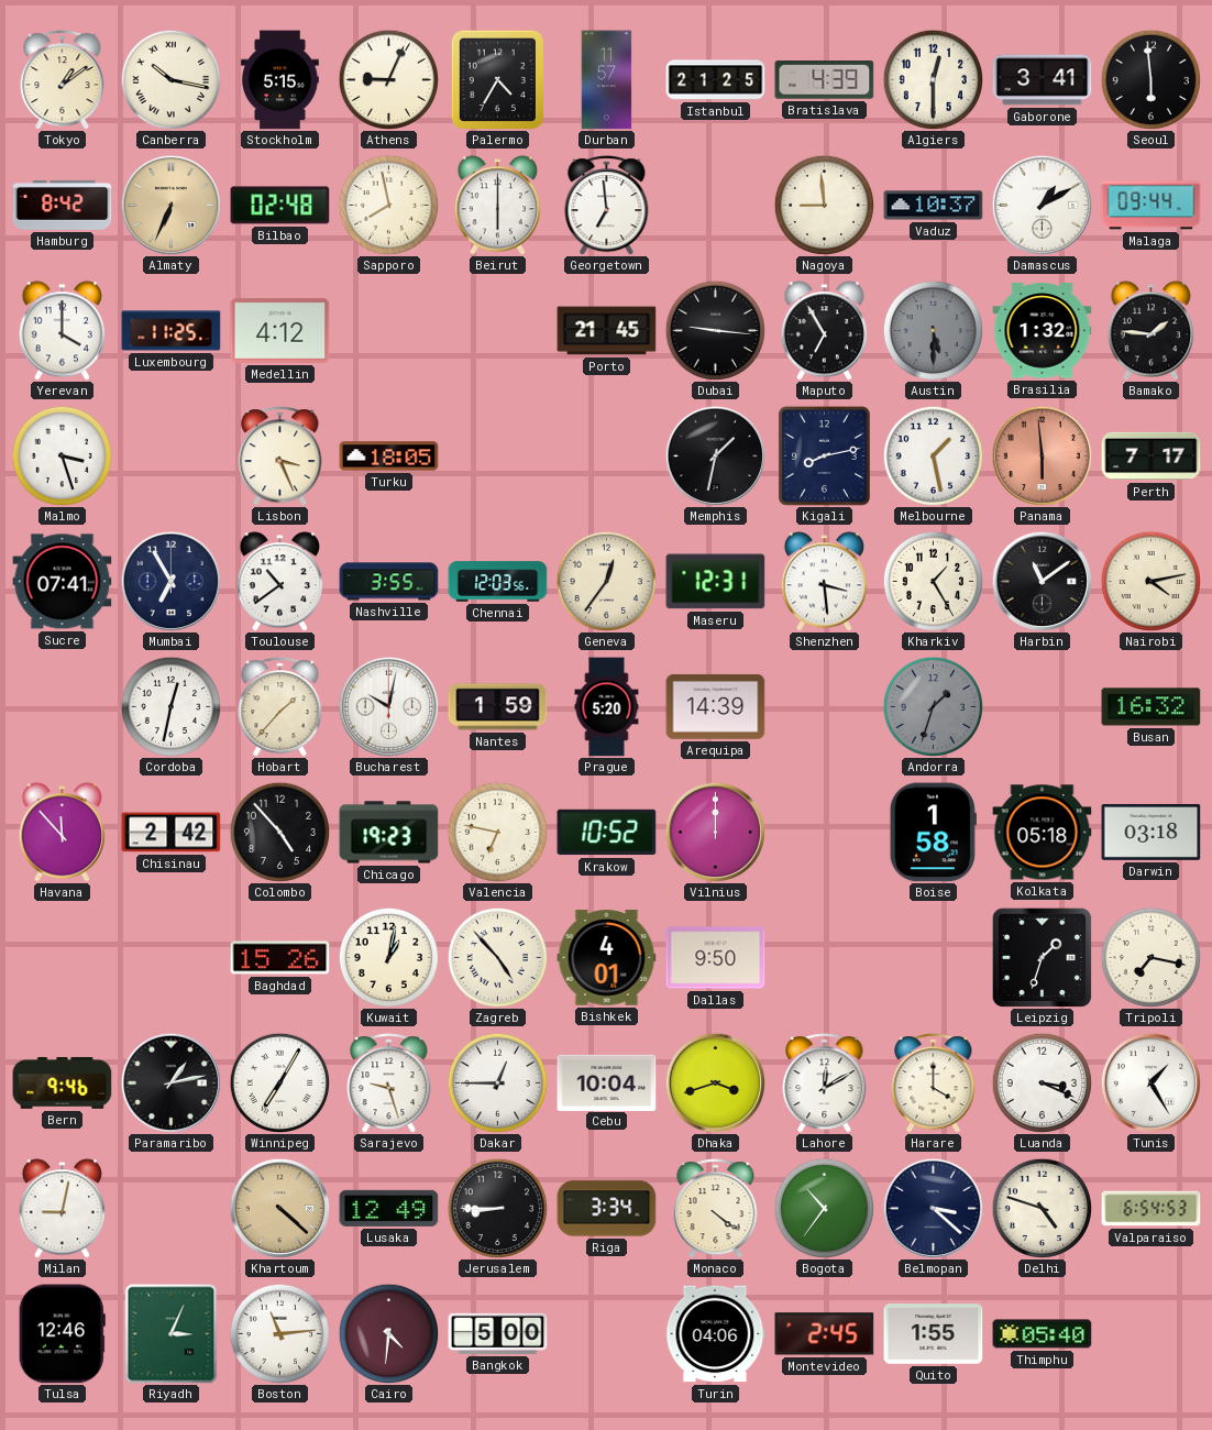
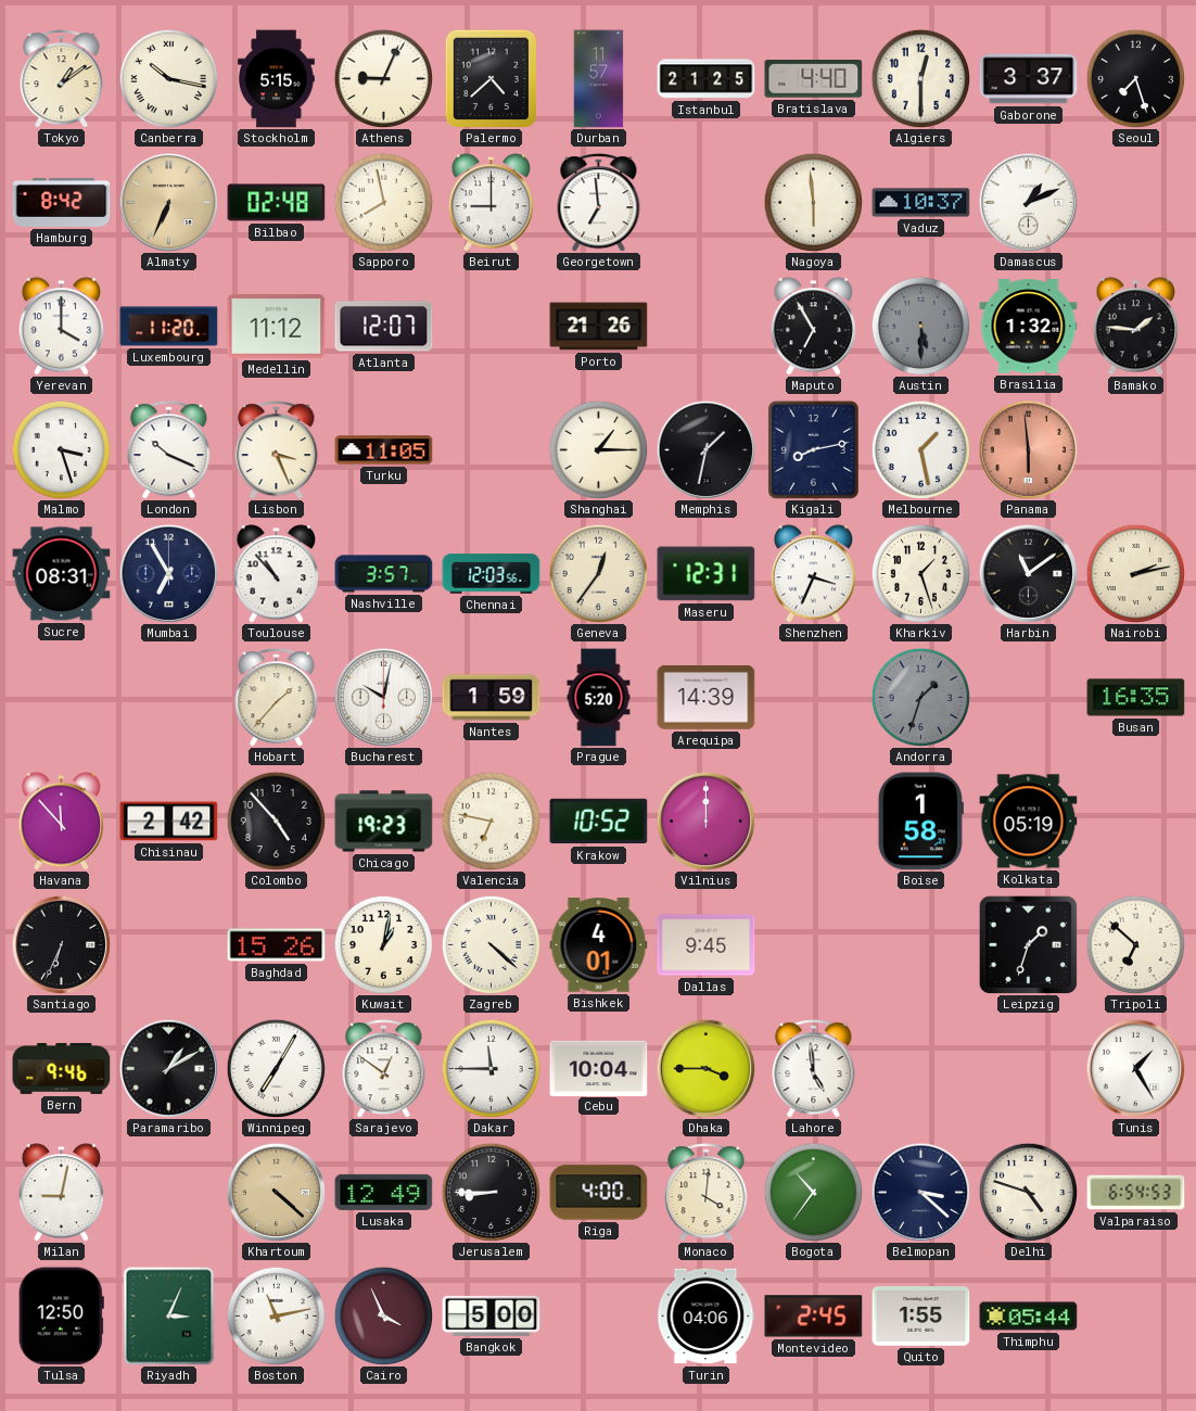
Palermo: 4:35 -> 4:38 (491, 78)
Bratislava: 4:39 -> 4:40 (814, 79)
Gaborone: 3:41 -> 3:37 (1029, 79)
Seoul: 5:59 -> 7:27 (1135, 78)
Beirut: 6:00 -> 9:00 (492, 203)
Nagoya: 8:59 -> 5:59 (813, 202)
Damascus: 1:10 -> 1:11 (1028, 202)
Malaga: 09:44 -> none (1152, 206)
Luxembourg: 11:25 -> 11:20 (169, 327)
Medellin: 4:12 -> 11:12 (277, 326)
Atlanta: none -> 12:07 (384, 327)
Porto: 21:45 -> 21:26 (599, 327)
Dubai: 9:16 -> none (715, 330)
London: none -> 10:19 (169, 450)
Turku: 18:05 -> 11:05 (384, 450)
Shanghai: none -> 1:15 (598, 449)
Perth: 7:17 -> none (1152, 457)
Sucre: 07:41 -> 08:31 (62, 574)
Toulouse: 10:39 -> 10:53 (277, 574)
Nashville: 3:55 -> 3:57 (384, 574)
Shenzhen: 3:29 -> 3:34 (814, 574)
Kharkiv: 1:25 -> 1:27 (920, 573)
Nairobi: 4:13 -> 2:13 (1135, 573)
Cordoba: 12:32 -> none (170, 706)
Busan: 16:32 -> 16:35 (1136, 698)
Kolkata: 05:18 -> 05:19 (1029, 822)
Darwin: 03:18 -> none (1152, 832)
Santiago: none -> 6:34 (61, 944)
Zagreb: 4:53 -> 4:22 (491, 944)
Dallas: 9:50 -> 9:45 (707, 945)
Tripoli: 7:17 -> 6:52 (1135, 944)
Paramaribo: 1:13 -> 1:10 (168, 1068)
Sarajevo: 9:27 -> 12:51 (384, 1069)
Dakar: 12:45 -> 11:45 (491, 1068)
Dhaka: 3:42 -> 3:45 (705, 1068)
Lahore: 12:10 -> 4:59 (814, 1069)
Harare: 4:00 -> none (934, 1083)
Luanda: 3:19 -> none (1042, 1082)
Riga: 3:34 -> 4:00 (599, 1193)
Monaco: 4:21 -> 4:01 (707, 1193)
Tulsa: 12:46 -> 12:50 (61, 1317)
Boston: 11:14 -> 11:13 (276, 1315)
Cairo: 4:31 -> 3:56 (383, 1315)
Thimphu: 05:40 -> 05:44 (1029, 1317)
